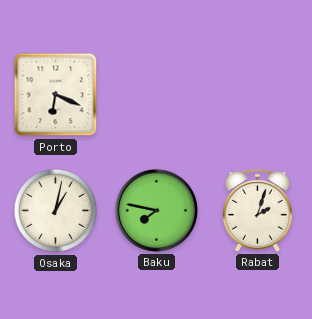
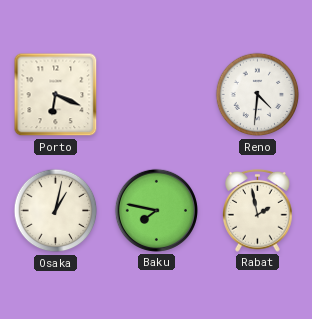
Reno: none -> 4:31 (258, 95)
Rabat: 2:03 -> 1:58 (258, 210)
